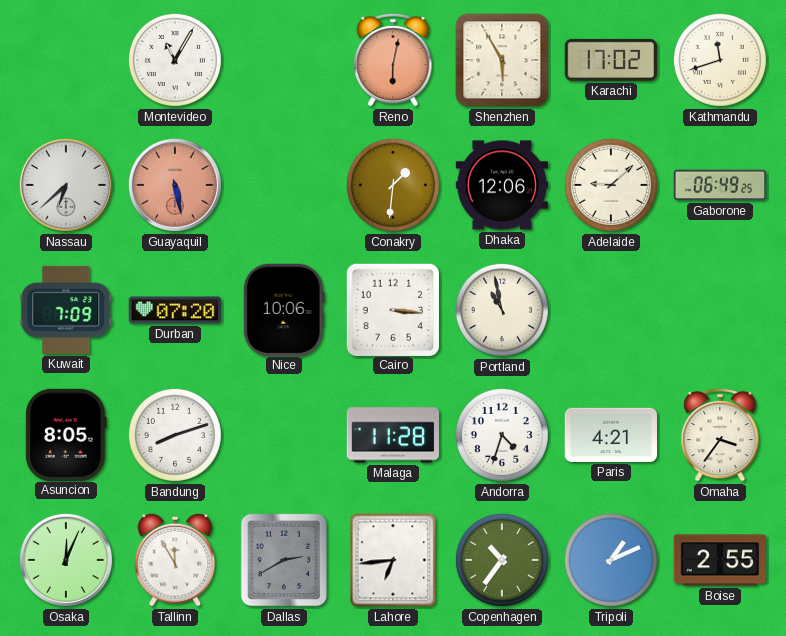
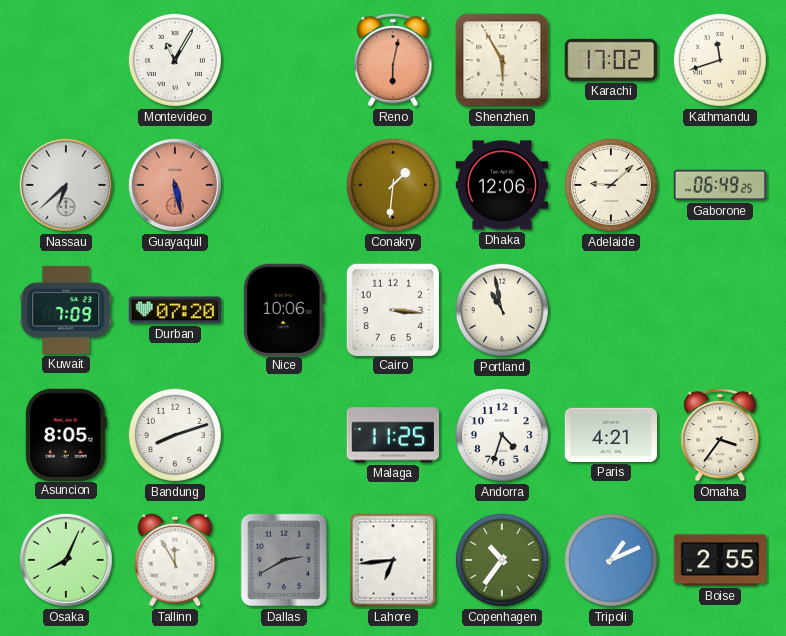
Malaga: 11:28 -> 11:25 (392, 435)
Osaka: 12:04 -> 8:04 (66, 560)
